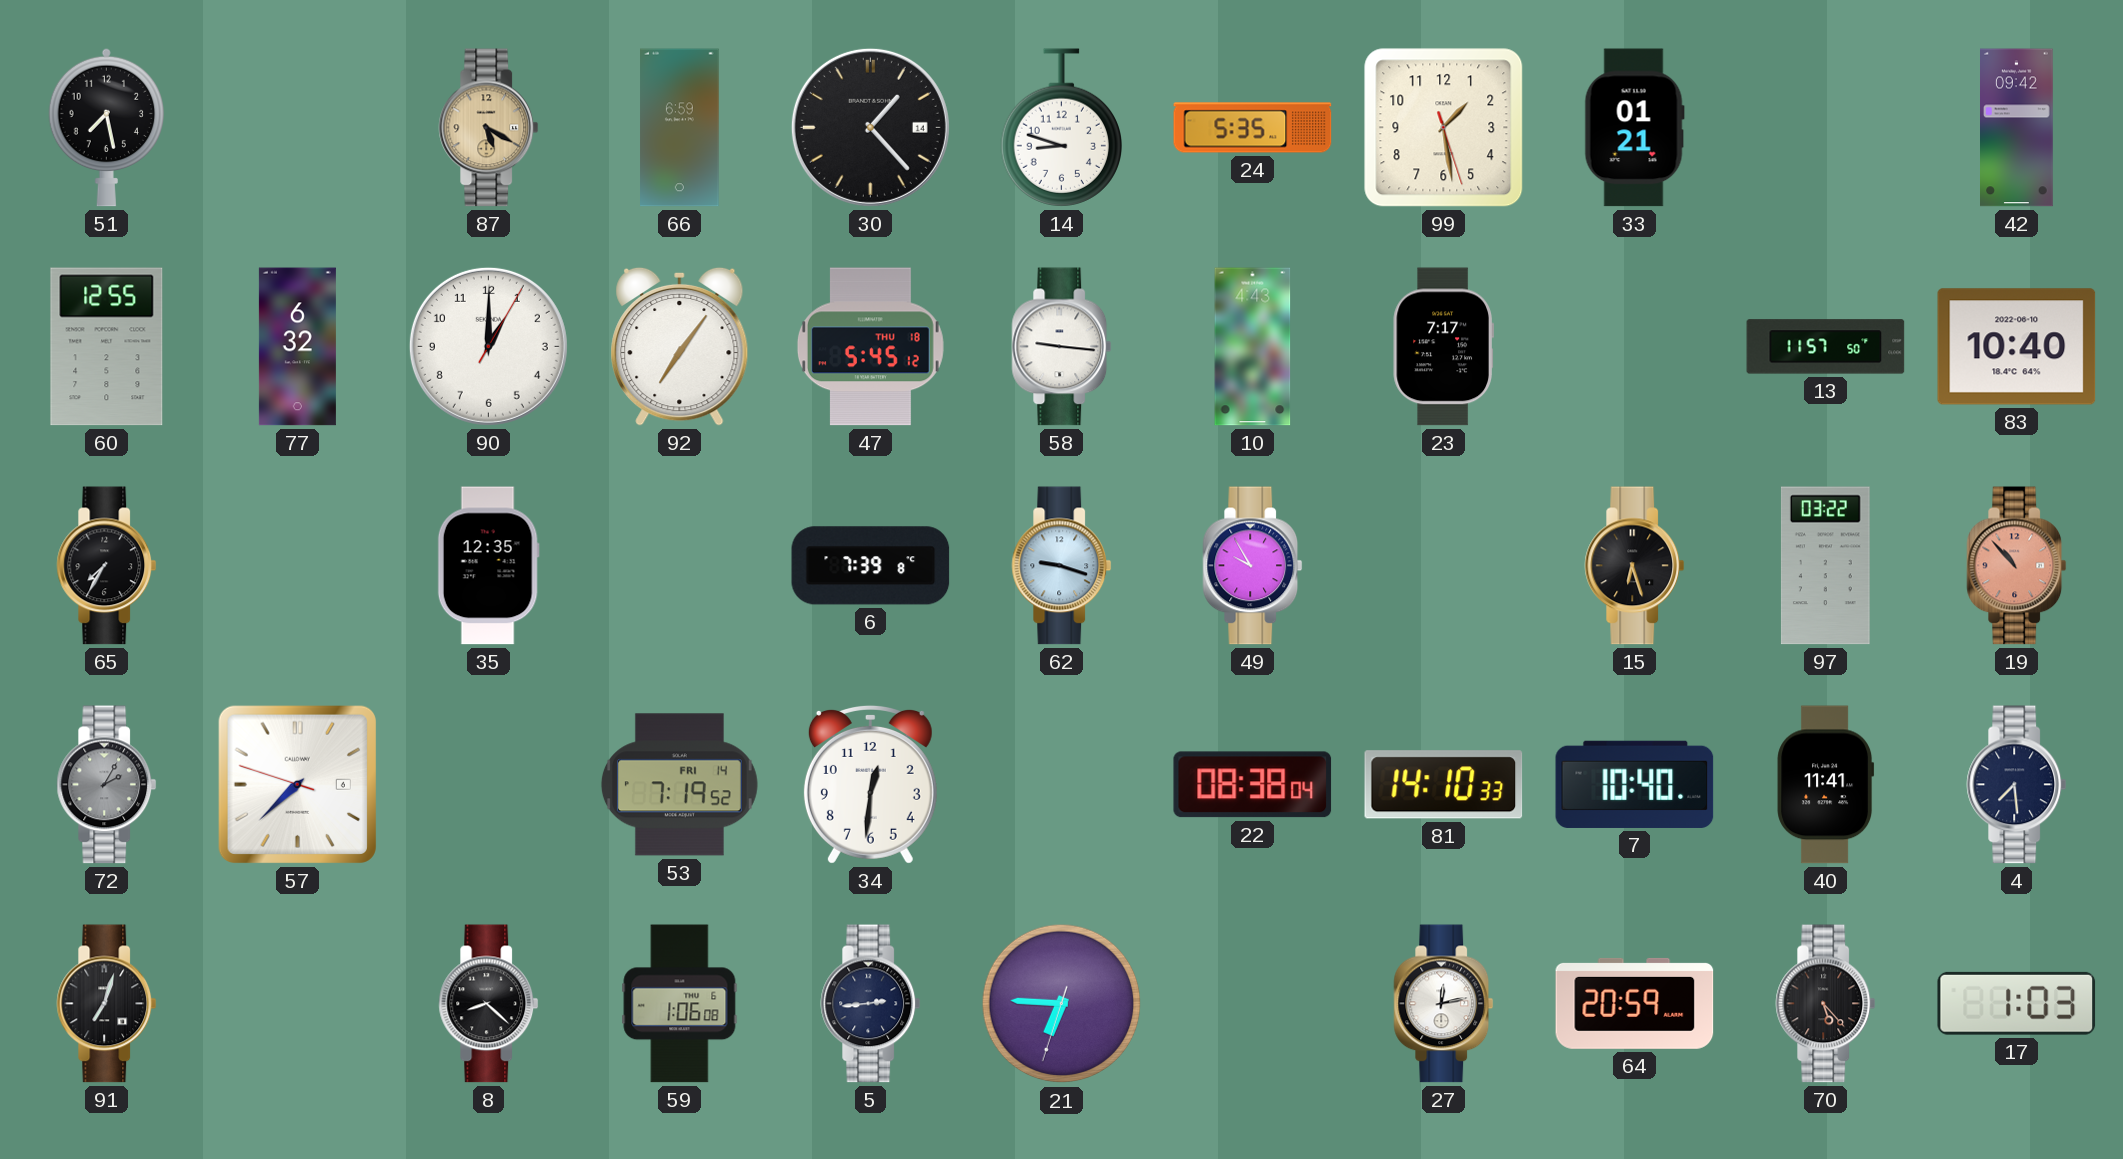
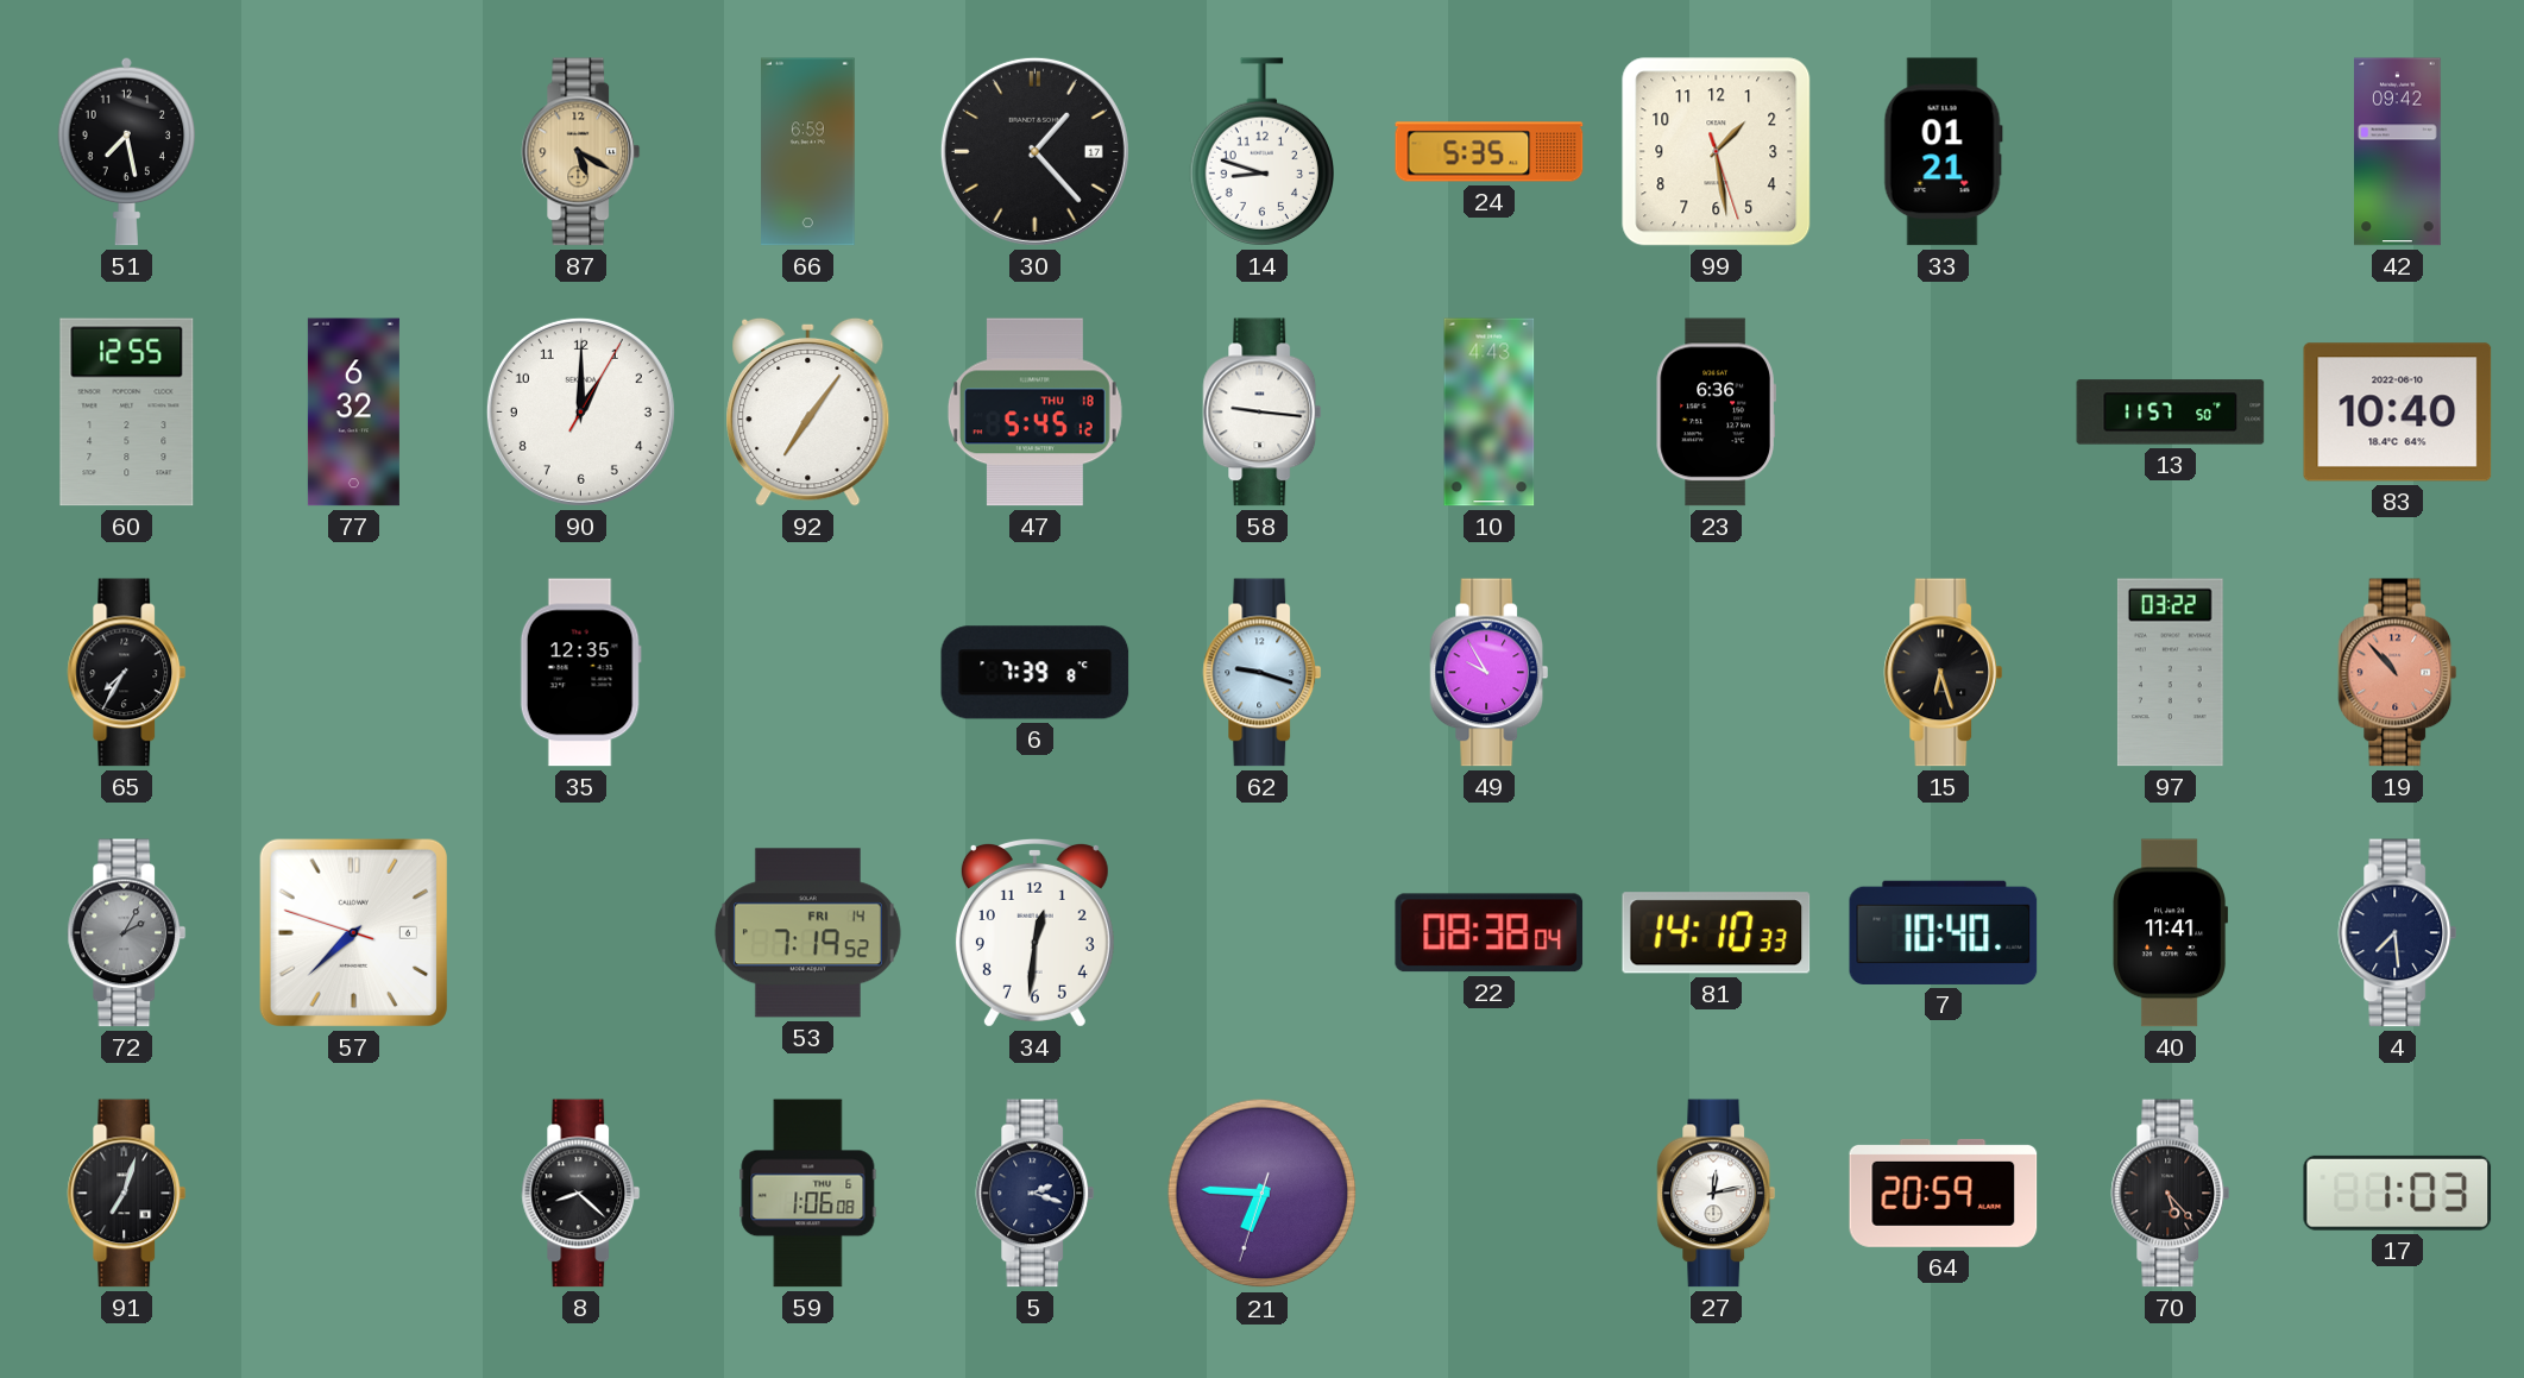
30 date: 14 -> 17 (1034, 151)
23: 7:17 -> 6:36 (1716, 413)
5: 2:44 -> 2:18 (1036, 1194)
